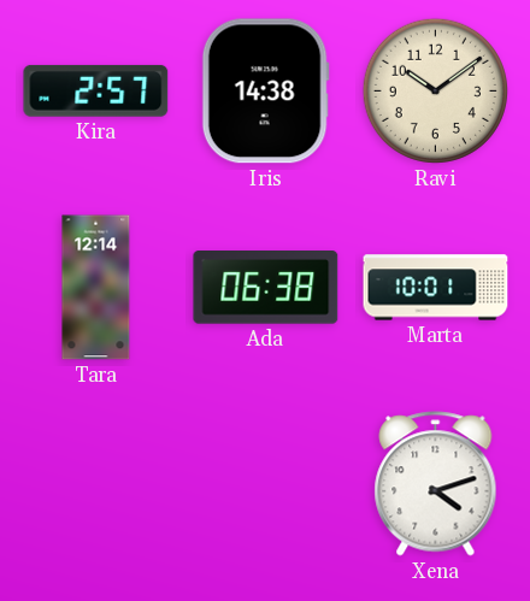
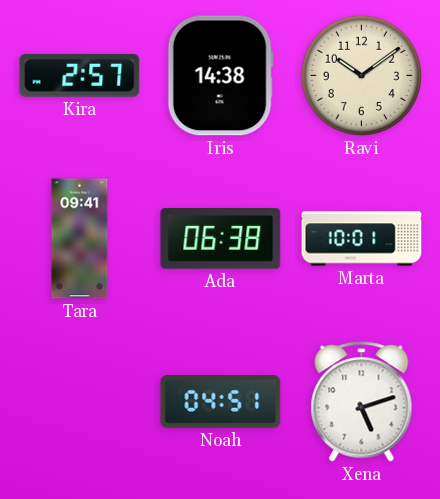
Tara: 12:14 -> 09:41 (80, 239)
Noah: none -> 04:51 (221, 402)
Xena: 4:12 -> 5:12 (362, 402)
